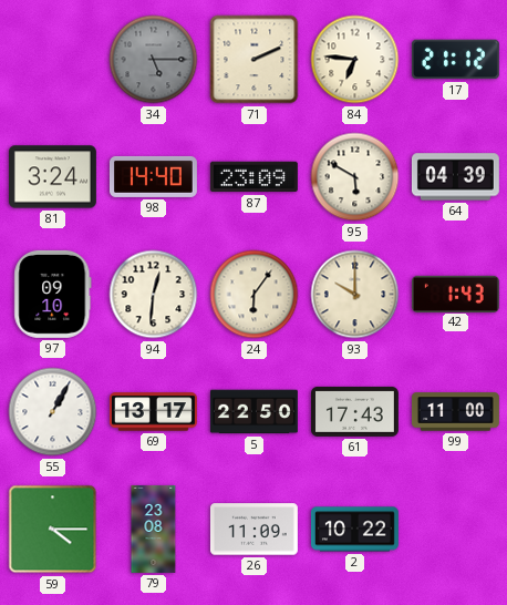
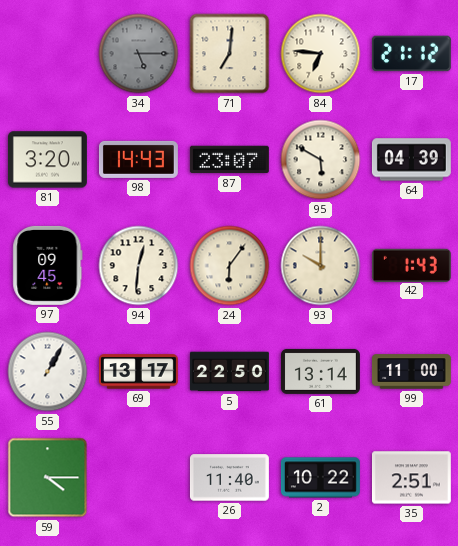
71: 2:11 -> 7:01 (230, 54)
81: 3:24 -> 3:20 (47, 160)
98: 14:40 -> 14:43 (138, 159)
87: 23:09 -> 23:07 (229, 160)
97: 09:10 -> 09:45 (48, 265)
61: 17:43 -> 13:14 (320, 371)
79: 23:08 -> none (154, 529)
26: 11:09 -> 11:40 (229, 478)
35: none -> 2:51 (411, 478)
